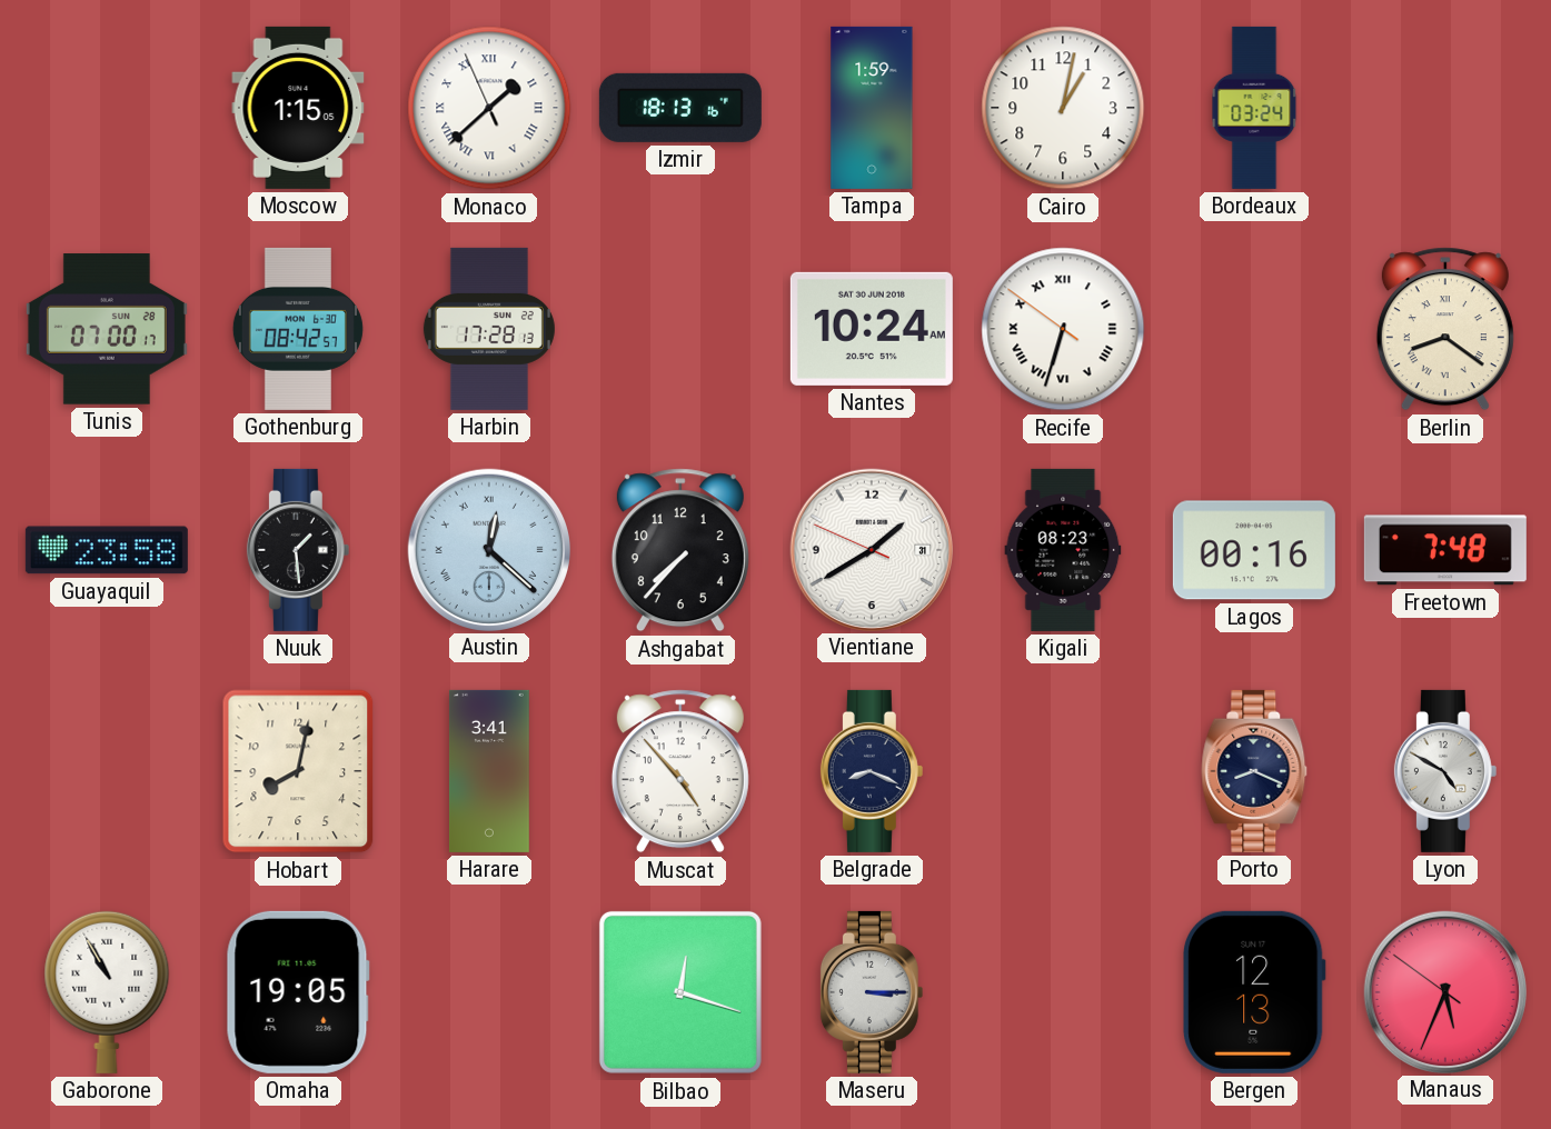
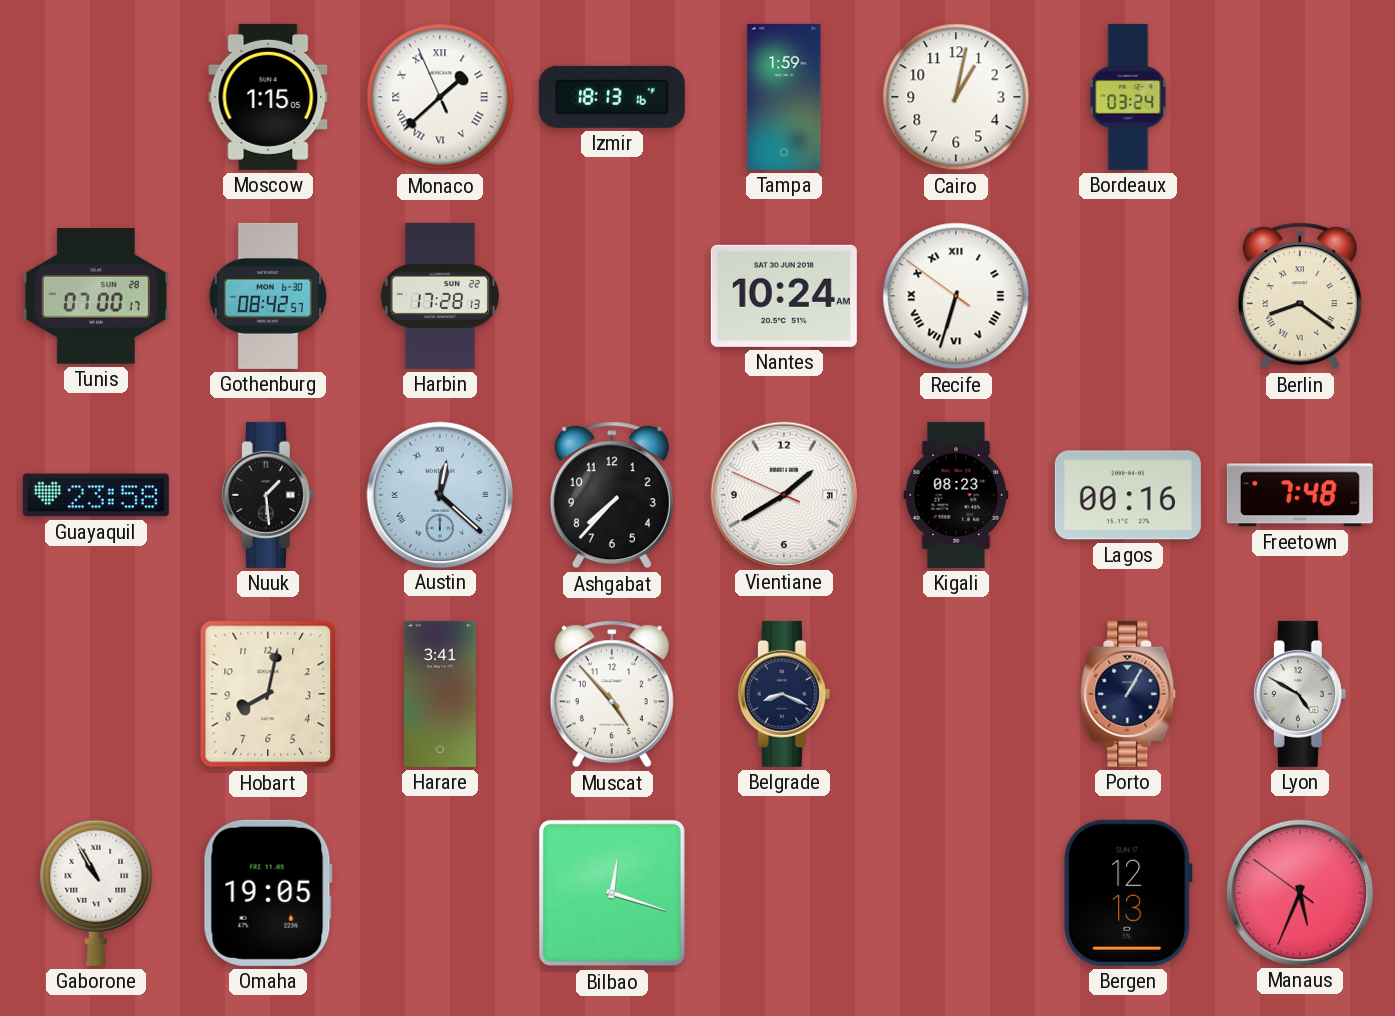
Porto: 8:19 -> 1:05 (1128, 694)
Maseru: 3:15 -> none (872, 992)
